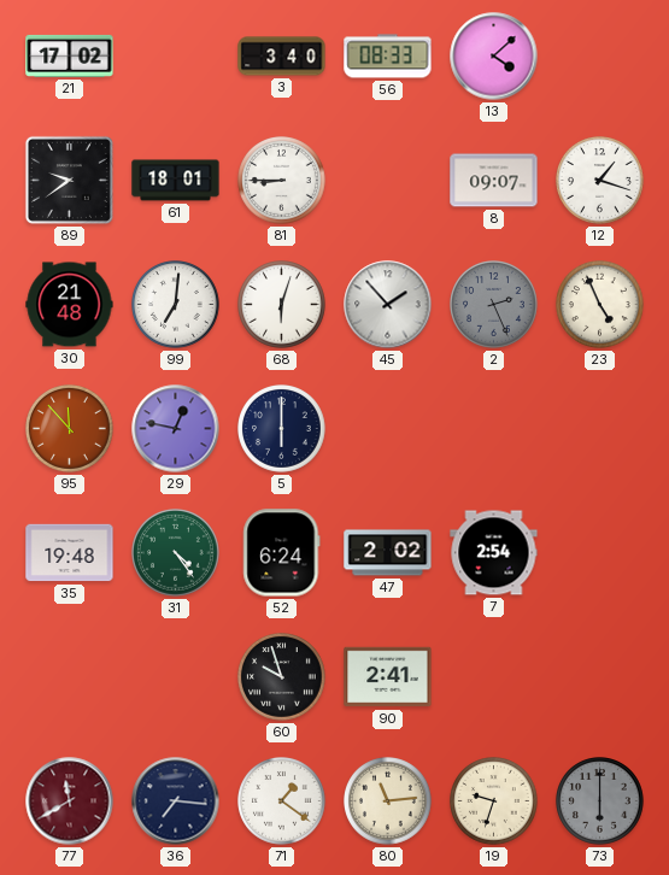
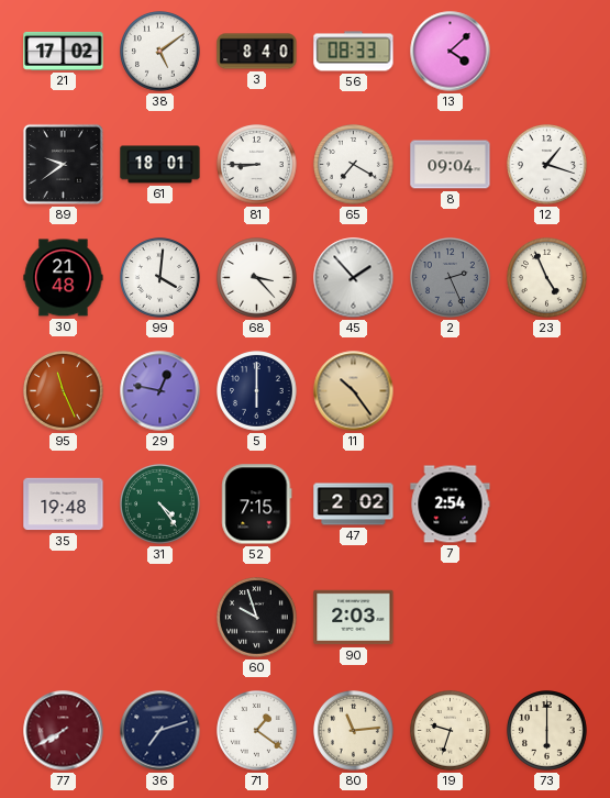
38: none -> 5:09 (160, 52)
3: 3:40 -> 8:40 (257, 52)
65: none -> 7:20 (354, 165)
8: 09:07 -> 09:04 (451, 165)
99: 7:01 -> 4:01 (160, 278)
68: 6:03 -> 3:23 (257, 278)
95: 11:53 -> 11:26 (64, 391)
11: none -> 10:24 (354, 391)
52: 6:24 -> 7:15 (257, 505)
90: 2:41 -> 2:03 (354, 618)
77: 11:40 -> 7:40 (64, 731)
36: 7:16 -> 7:12 (160, 731)
73 dial: grey -> cream (547, 731)
